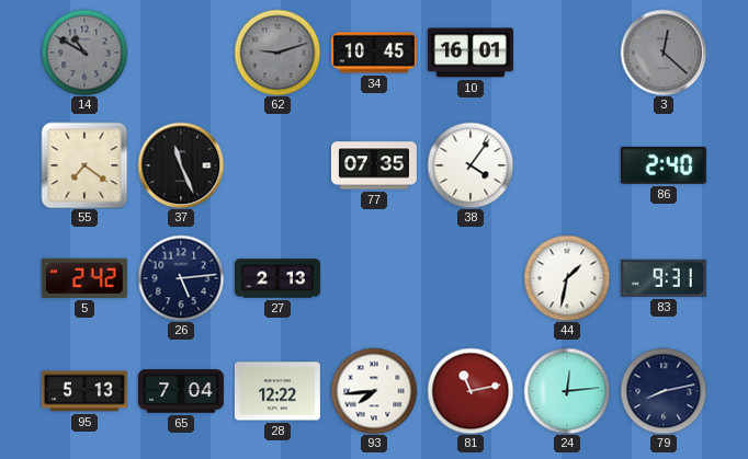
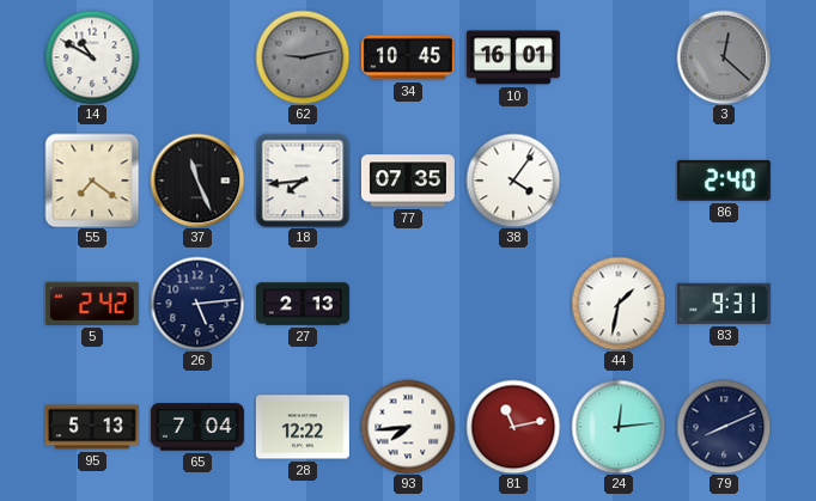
14 dial: grey -> white (92, 57)
62: 9:12 -> 9:13 (303, 57)
18: none -> 7:44 (303, 181)
79: 8:13 -> 8:11 (724, 427)
